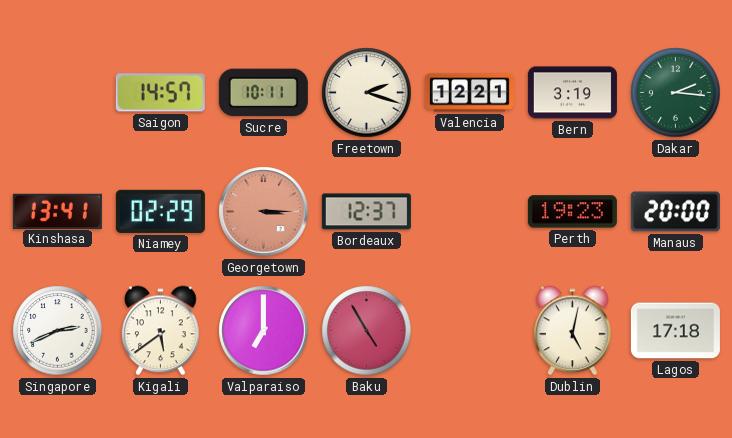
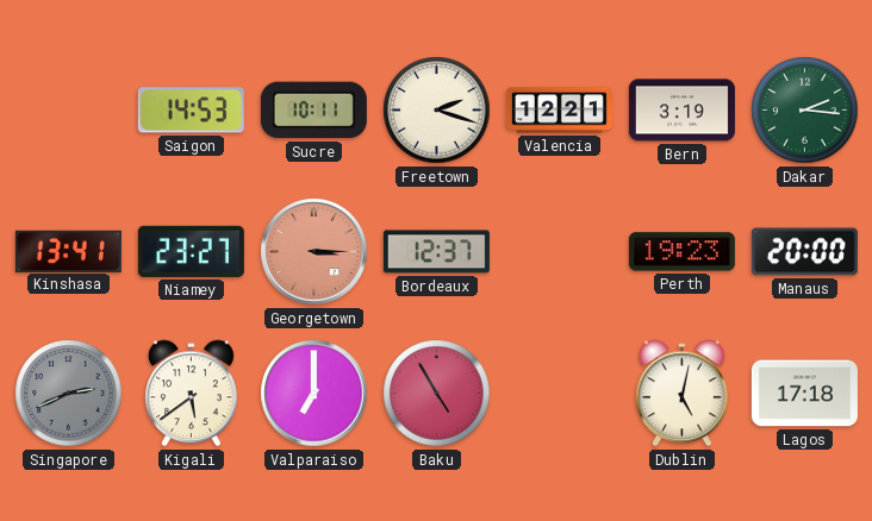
Saigon: 14:57 -> 14:53 (191, 111)
Niamey: 02:29 -> 23:27 (191, 251)
Singapore dial: white -> grey (69, 394)
